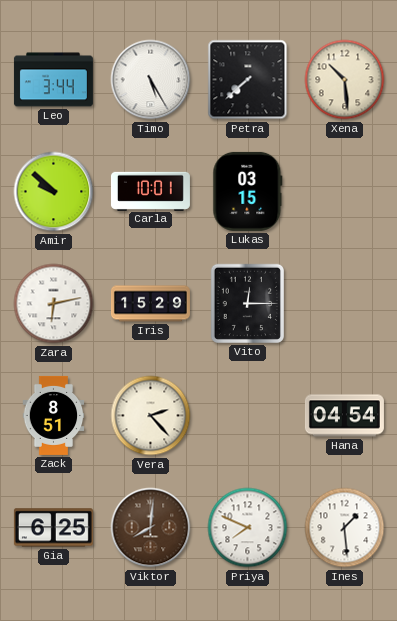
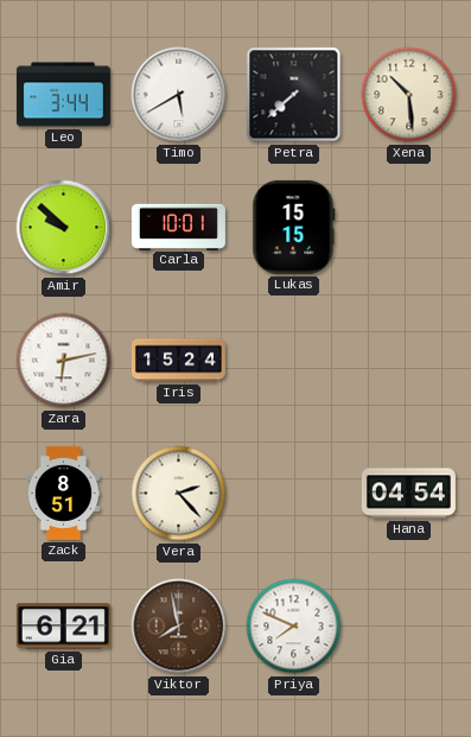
Timo: 5:25 -> 5:40 (179, 95)
Lukas: 03:15 -> 15:15 (294, 227)
Iris: 15:29 -> 15:24 (178, 361)
Vito: 12:15 -> none (247, 303)
Gia: 6:25 -> 6:21 (63, 627)
Viktor: 8:01 -> 7:58 (179, 627)
Ines: 1:29 -> none (345, 528)
